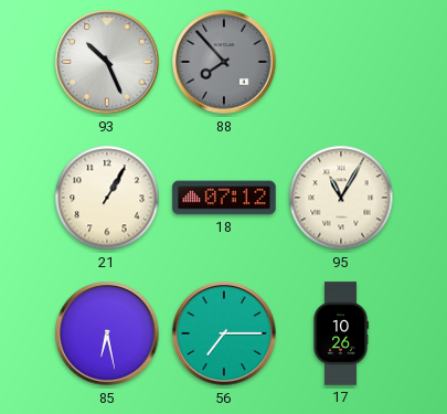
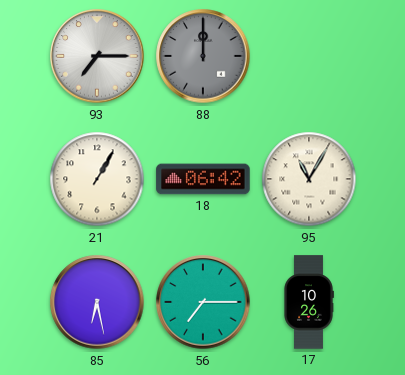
93: 10:26 -> 7:15 (97, 56)
88: 7:53 -> 12:00 (203, 56)
18: 07:12 -> 06:42 (203, 179)
